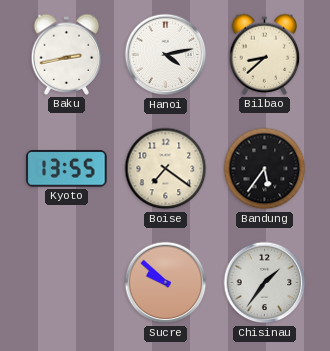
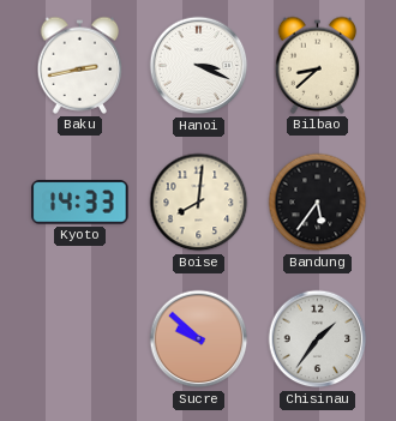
Hanoi: 4:13 -> 3:19 (199, 66)
Kyoto: 13:55 -> 14:33 (80, 203)
Boise: 7:21 -> 8:01 (199, 203)
